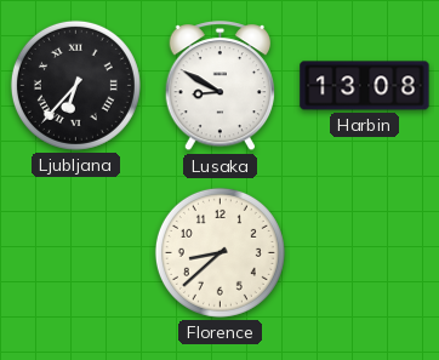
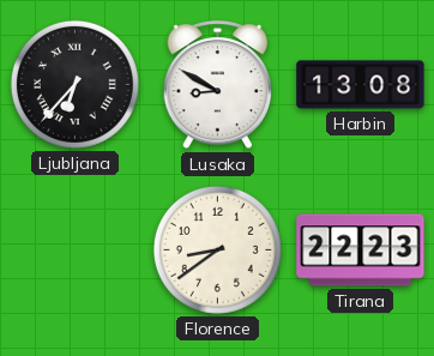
Florence: 8:38 -> 8:39 (217, 249)
Tirana: none -> 22:23 (361, 251)
